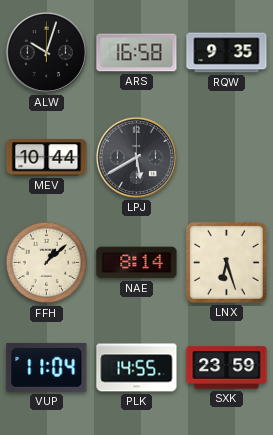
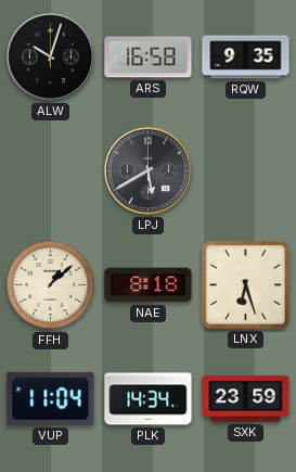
MEV: 10:44 -> none (47, 158)
NAE: 8:14 -> 8:18 (149, 285)
PLK: 14:55 -> 14:34 (149, 399)
